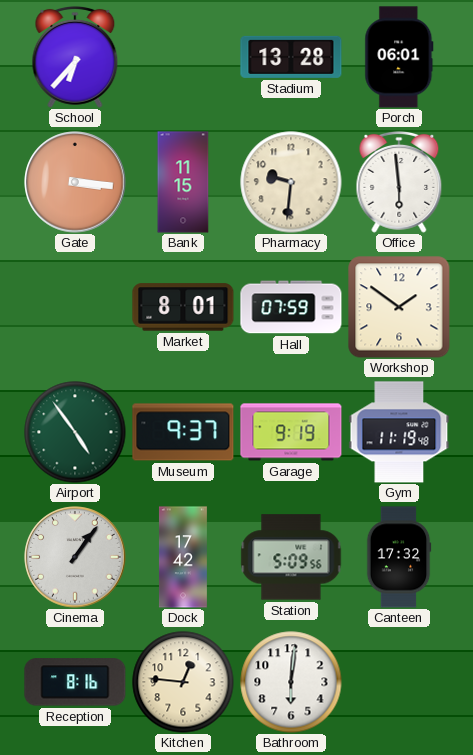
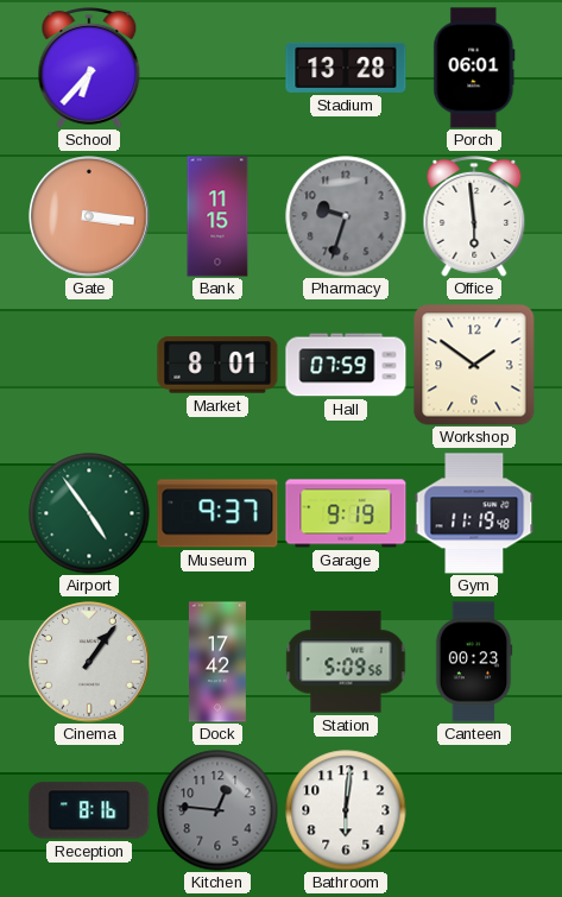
Pharmacy: 9:31 -> 9:33 (346, 216)
Pharmacy dial: cream -> grey (346, 216)
Canteen: 17:32 -> 00:23 (474, 662)
Kitchen dial: cream -> grey (217, 810)
